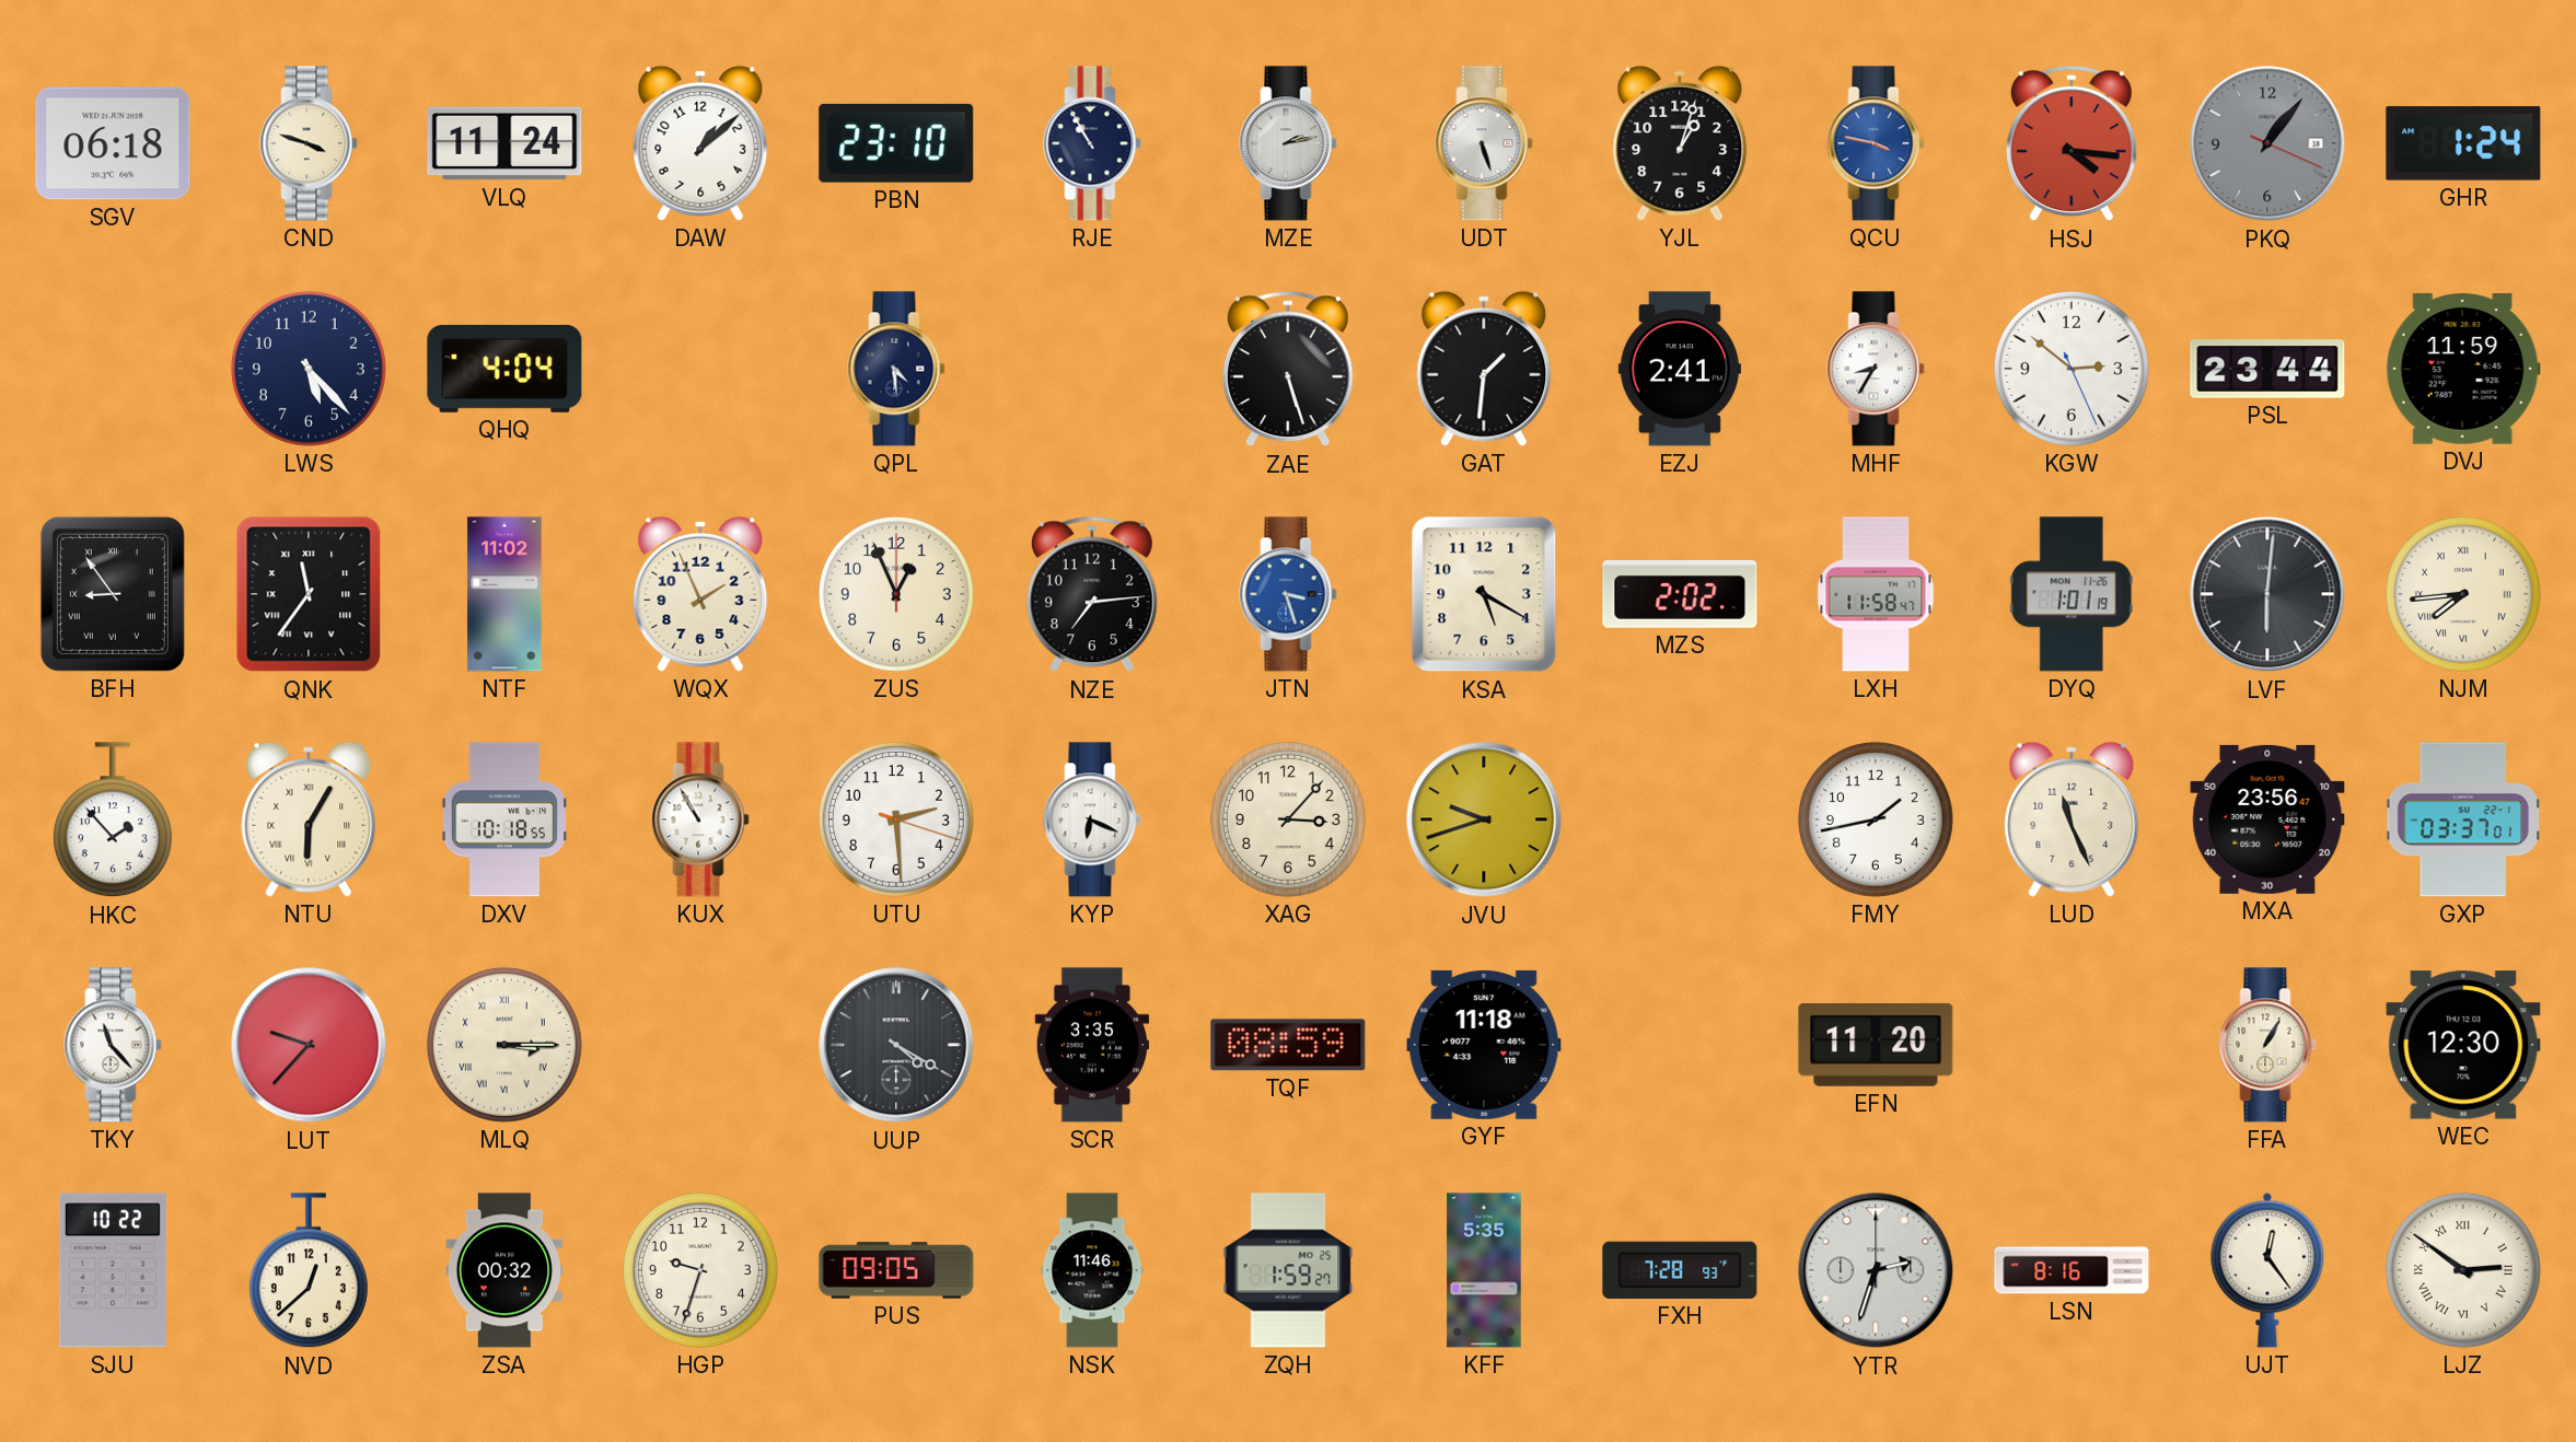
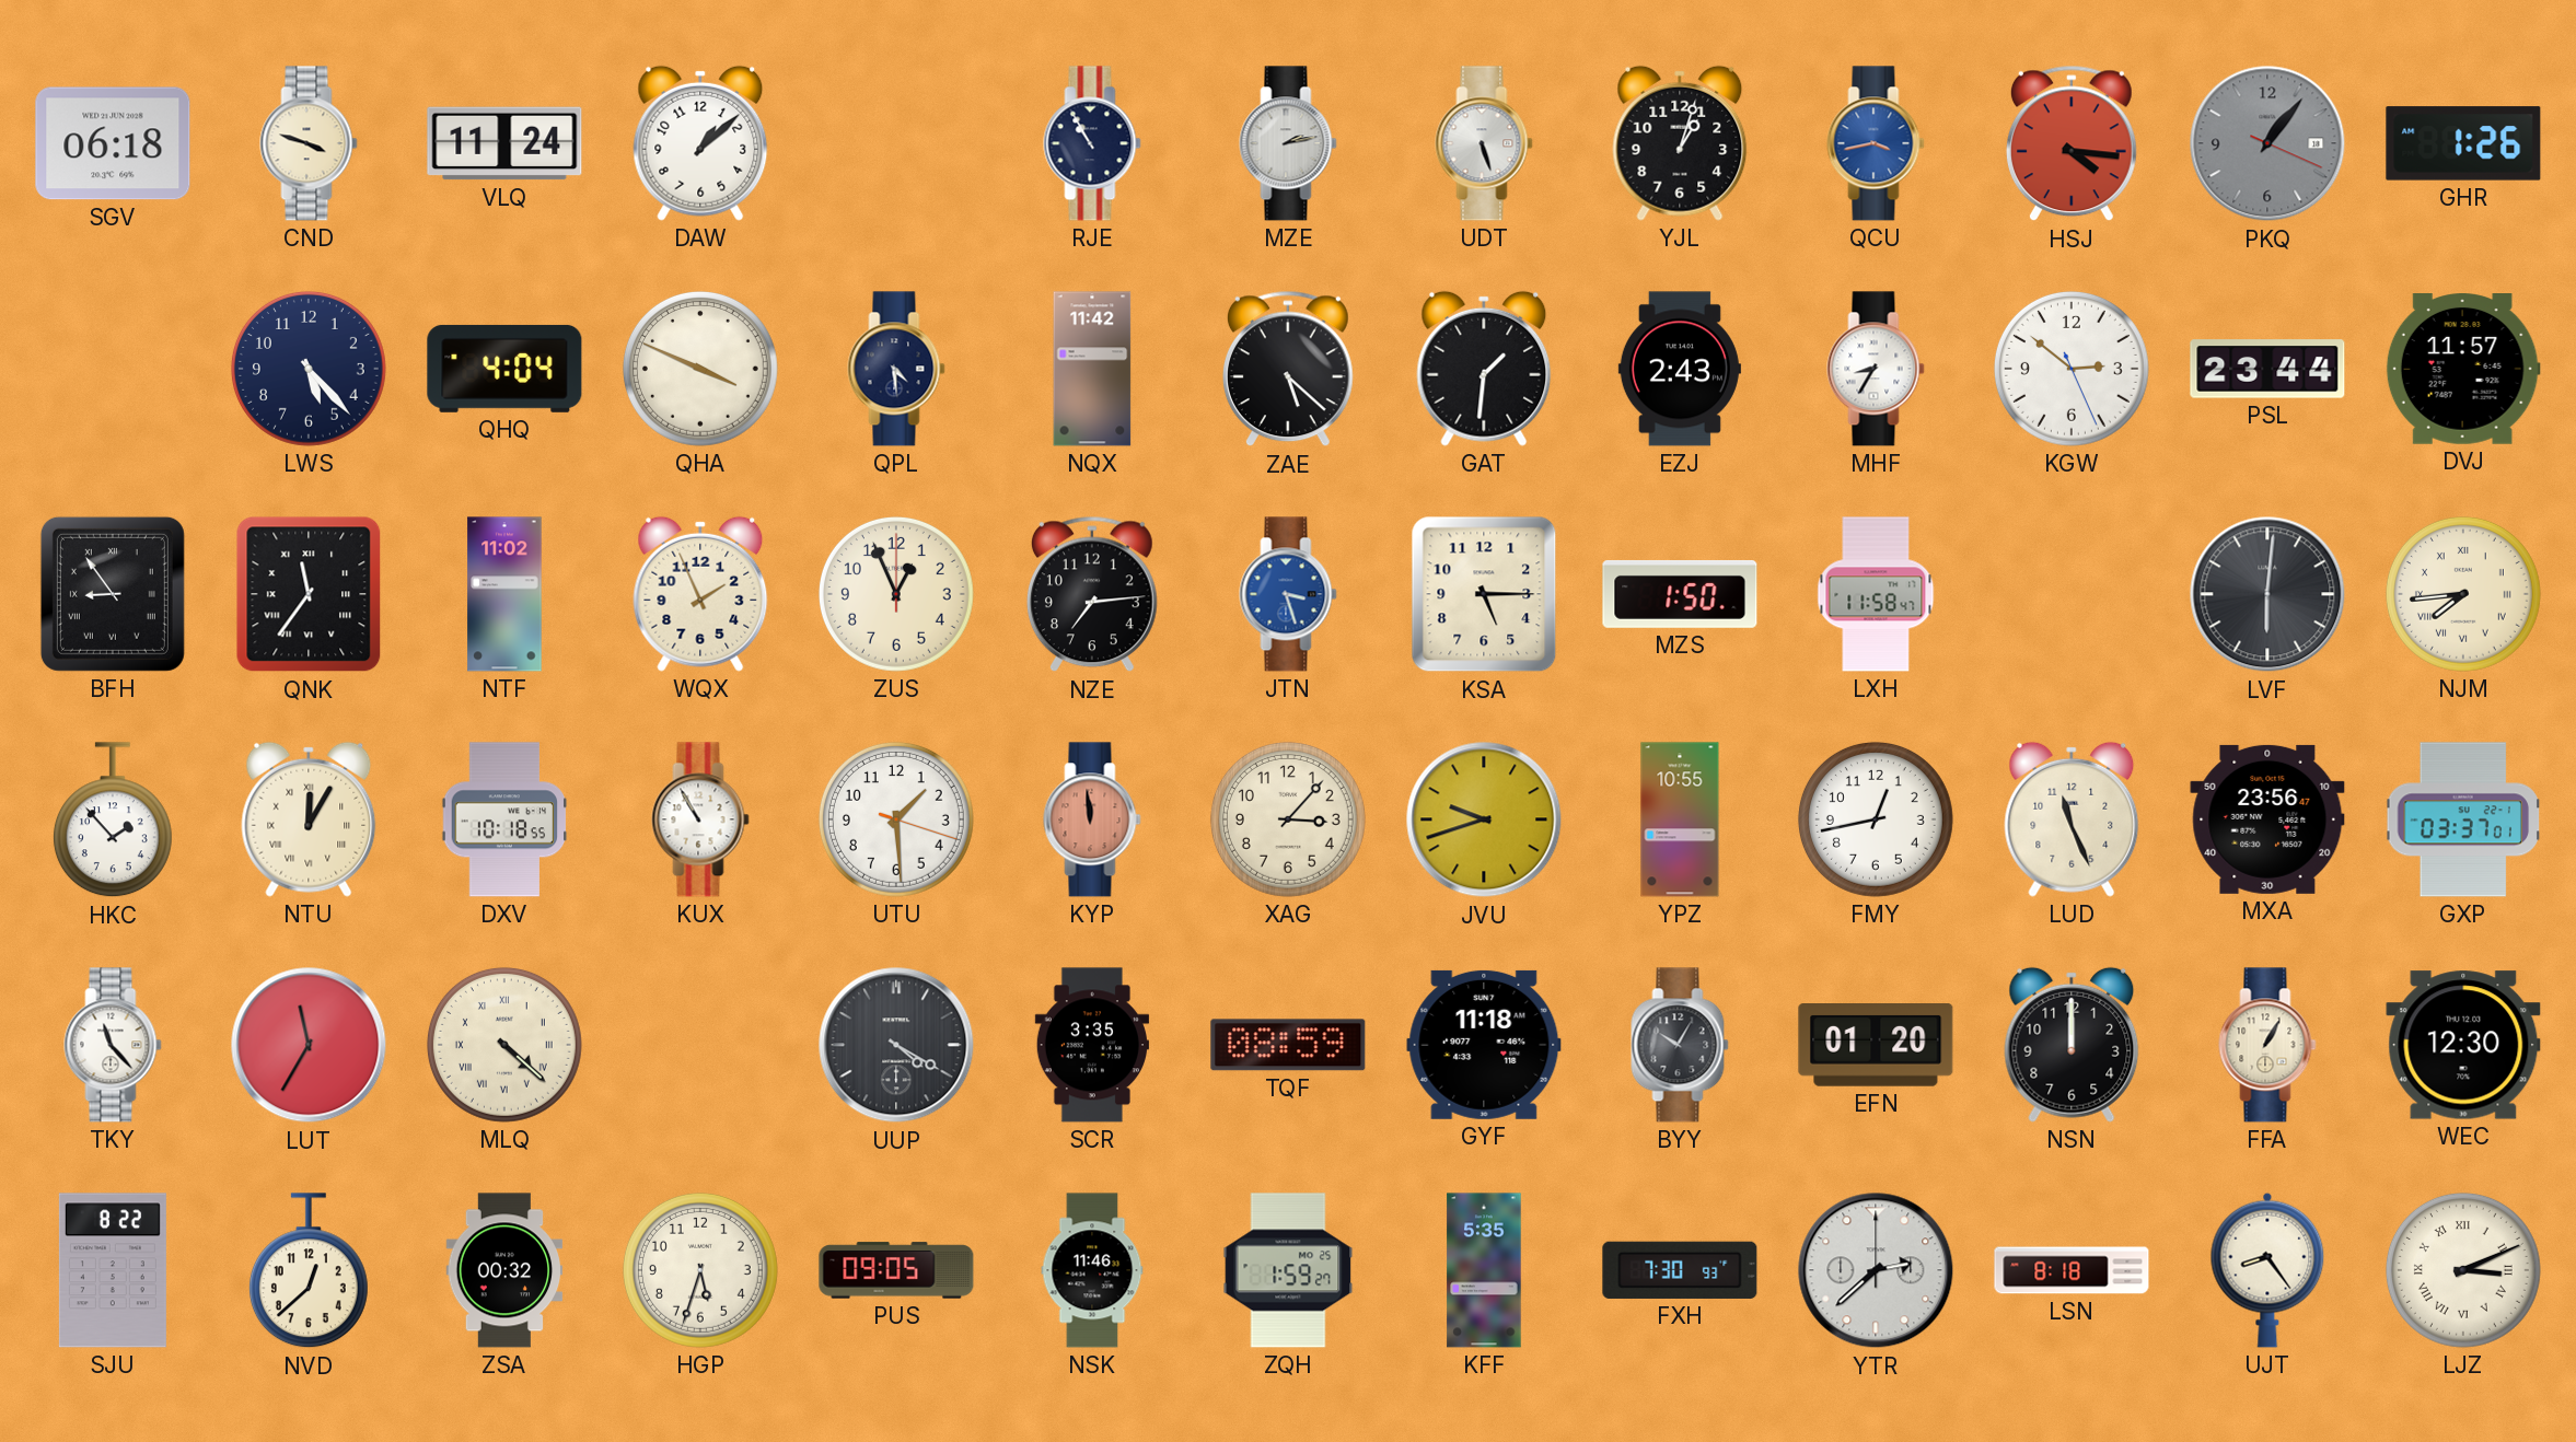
PBN: 23:10 -> none (896, 143)
QCU: 3:47 -> 3:43 (1876, 143)
GHR: 1:24 -> 1:26 (2463, 143)
QHA: none -> 3:49 (700, 369)
NQX: none -> 11:42 (1092, 369)
ZAE: 5:27 -> 5:22 (1288, 369)
EZJ: 2:41 -> 2:43 (1680, 369)
DVJ: 11:59 -> 11:57 (2463, 370)
KSA: 5:20 -> 5:15 (1484, 594)
MZS: 2:02 -> 1:50 (1680, 594)
DYQ: 1:01 -> none (2072, 594)
NTU: 6:05 -> 12:05 (309, 819)
UTU: 2:29 -> 1:29 (896, 819)
KYP: 6:19 -> 11:59 (1092, 819)
KYP dial: white -> salmon (1092, 819)
YPZ: none -> 10:55 (1680, 819)
FMY: 1:43 -> 12:43 (1876, 819)
LUT: 9:37 -> 11:35 (309, 1045)
MLQ: 3:15 -> 4:22 (504, 1045)
BYY: none -> 10:05 (1680, 1045)
EFN: 11:20 -> 01:20 (1876, 1046)
NSN: none -> 12:00 (2072, 1045)
SJU: 10:22 -> 8:22 (113, 1270)
HGP: 9:33 -> 5:33 (700, 1270)
FXH: 7:28 -> 7:30 (1680, 1270)
YTR: 2:33 -> 2:38 (1876, 1270)
LSN: 8:16 -> 8:18 (2072, 1270)
UJT: 12:24 -> 8:24 (2267, 1270)
LJZ: 2:51 -> 3:11 (2463, 1270)
